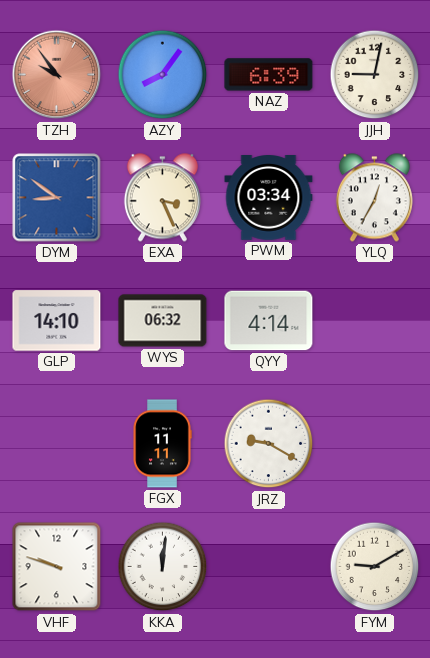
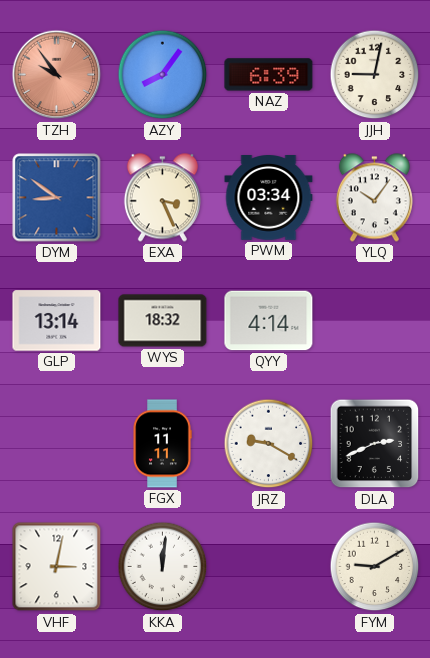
YLQ: 12:35 -> 10:06 (374, 198)
GLP: 14:10 -> 13:14 (57, 321)
WYS: 06:32 -> 18:32 (163, 321)
DLA: none -> 2:41 (375, 444)
VHF: 9:48 -> 3:02 (57, 567)
